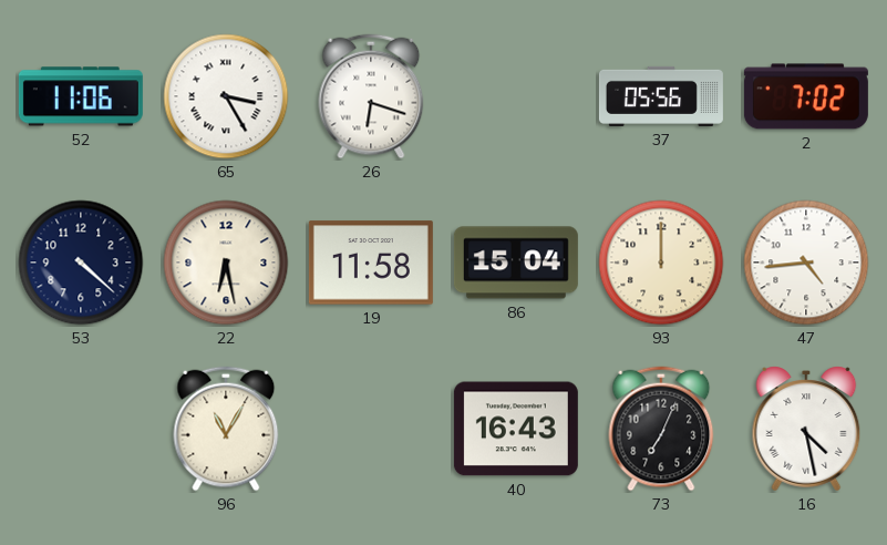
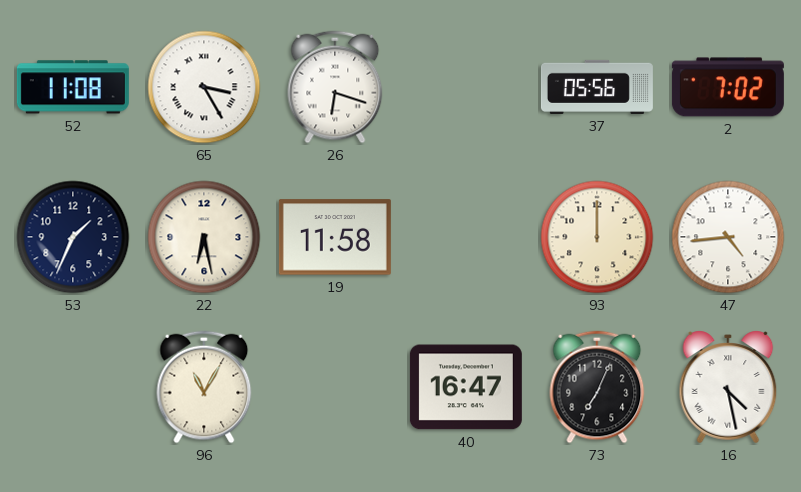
52: 11:06 -> 11:08 (73, 87)
53: 4:22 -> 1:34 (73, 237)
86: 15:04 -> none (516, 263)
40: 16:43 -> 16:47 (466, 387)
